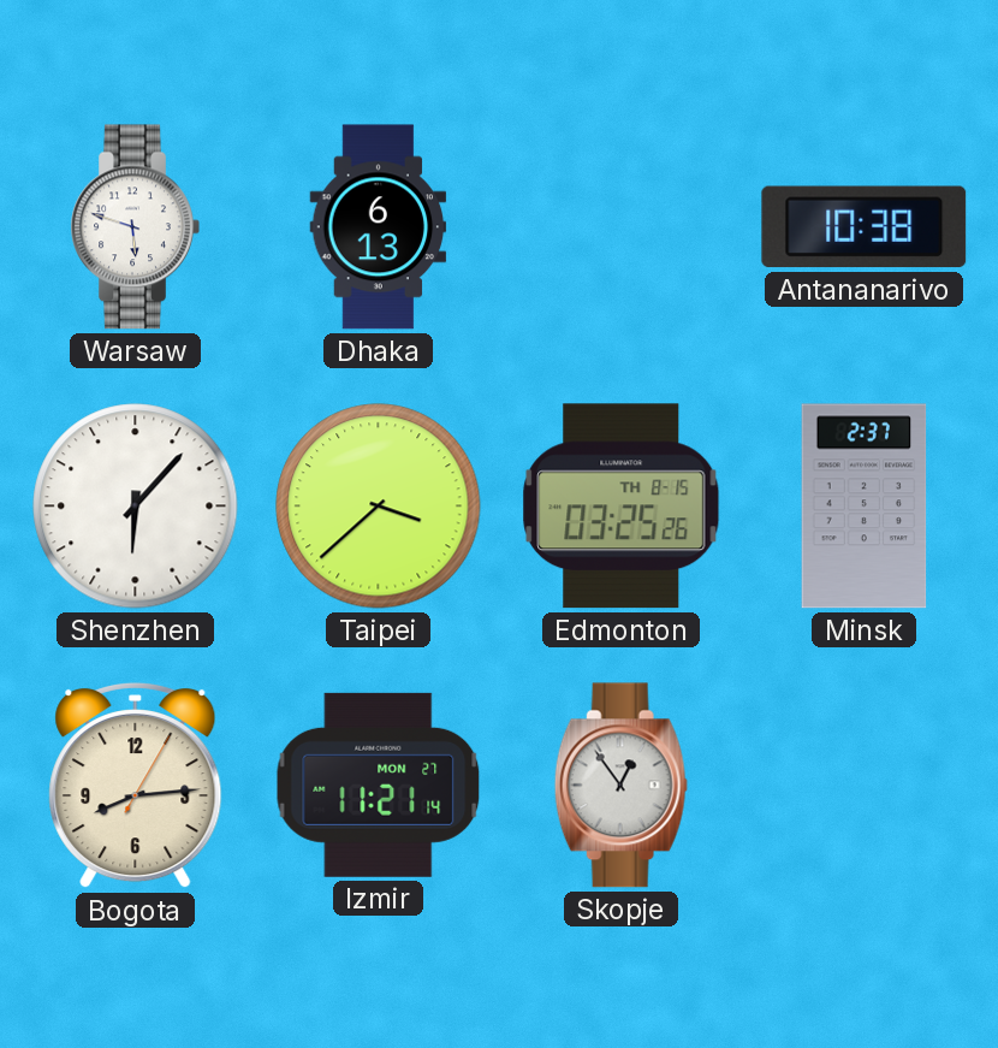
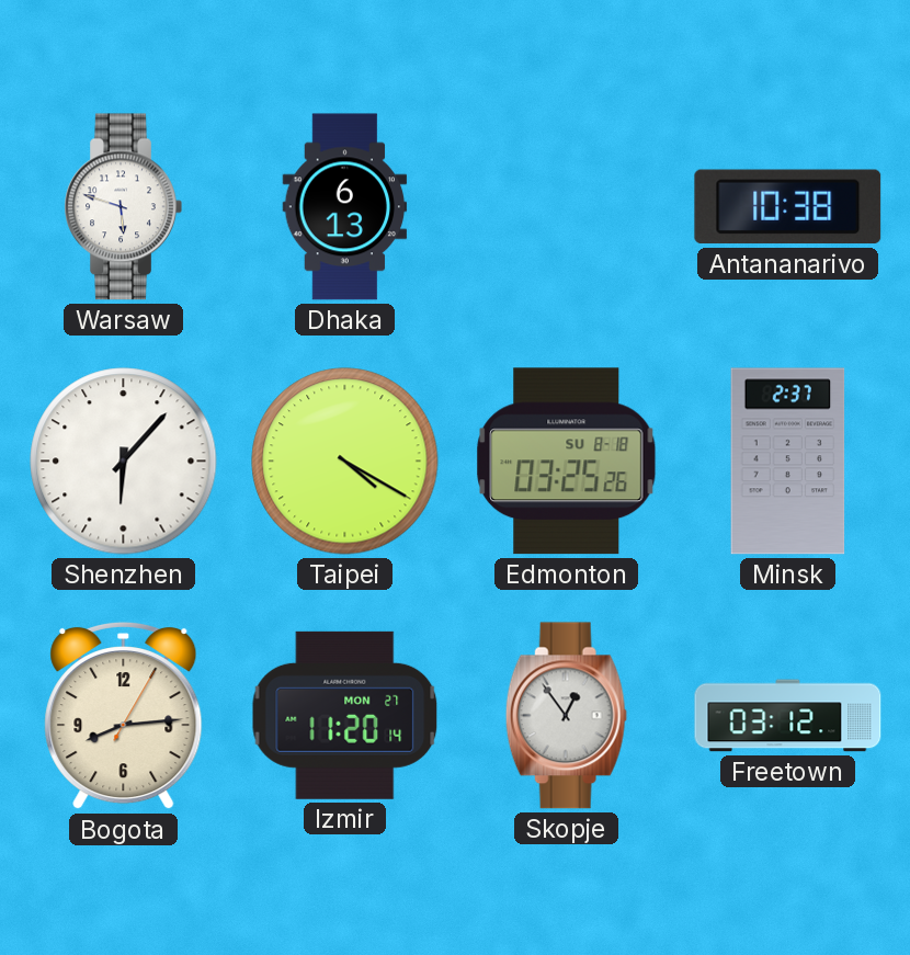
Taipei: 3:38 -> 4:20 (345, 462)
Edmonton date: TH 8-15 -> SU 8-18 (567, 462)
Izmir: 11:21 -> 11:20 (345, 715)
Freetown: none -> 03:12 (788, 716)
